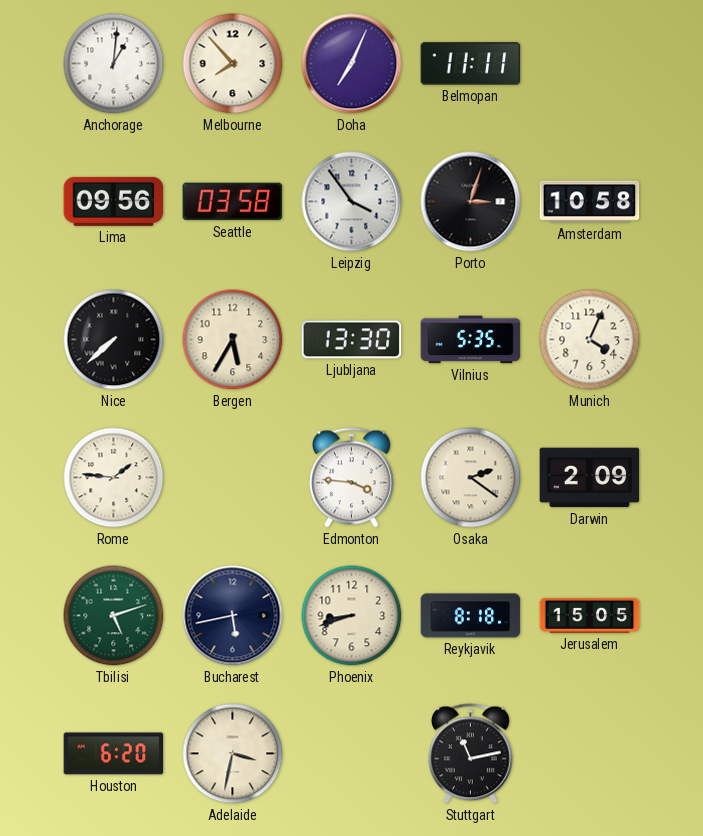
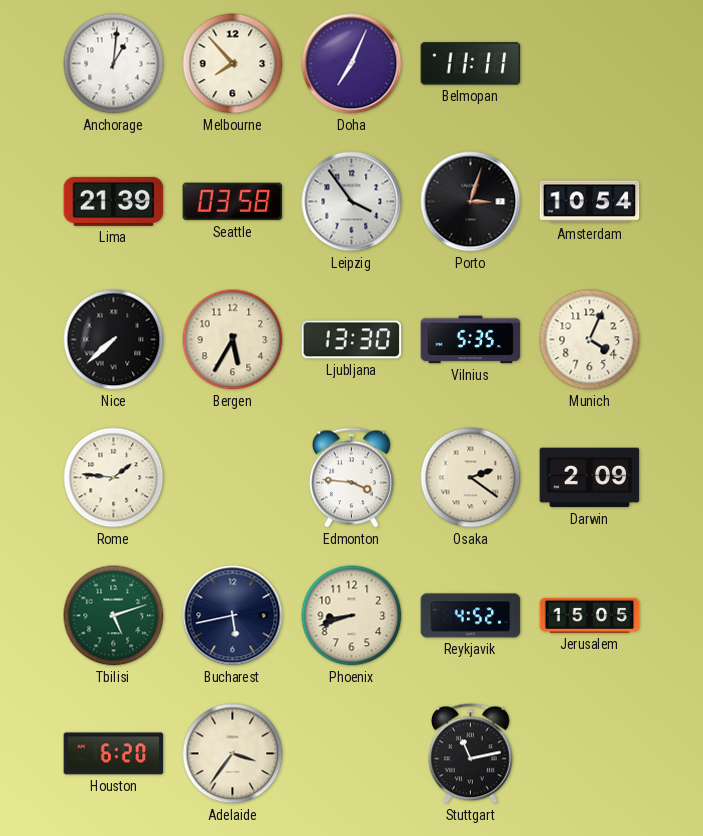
Lima: 09:56 -> 21:39 (114, 201)
Amsterdam: 10:58 -> 10:54 (590, 202)
Reykjavik: 8:18 -> 4:52 (471, 616)
Adelaide: 3:32 -> 3:36 (233, 754)
